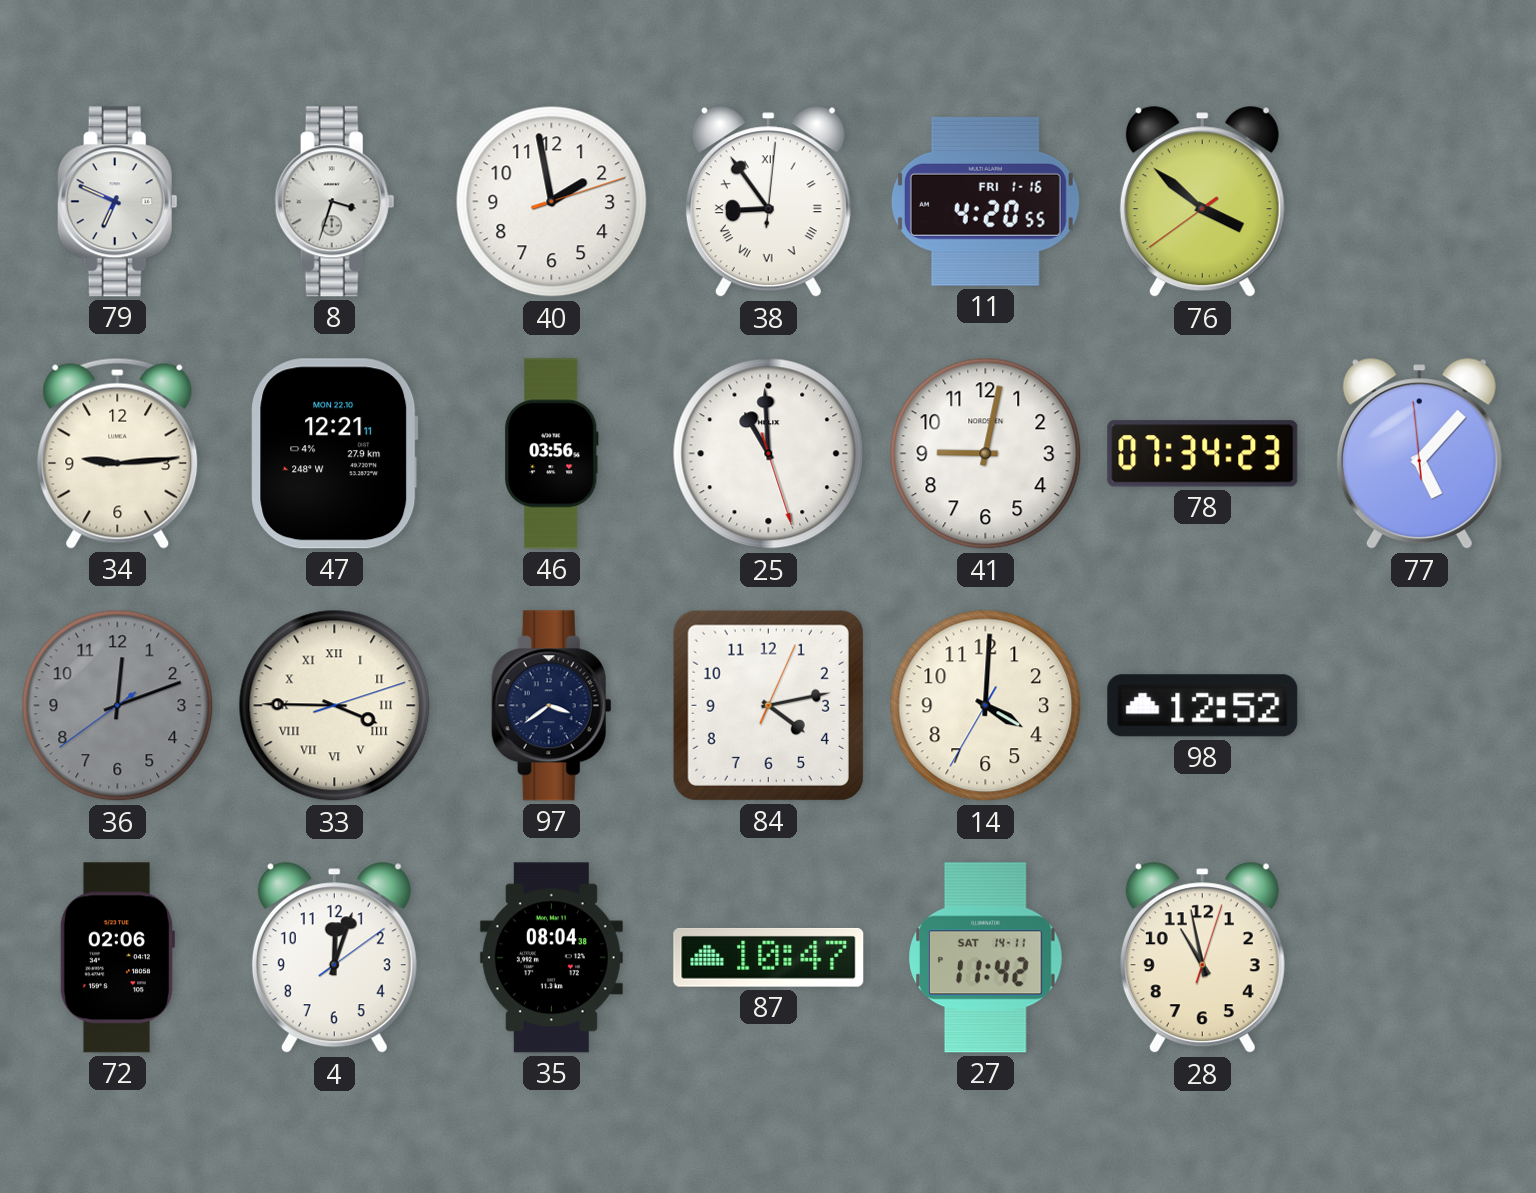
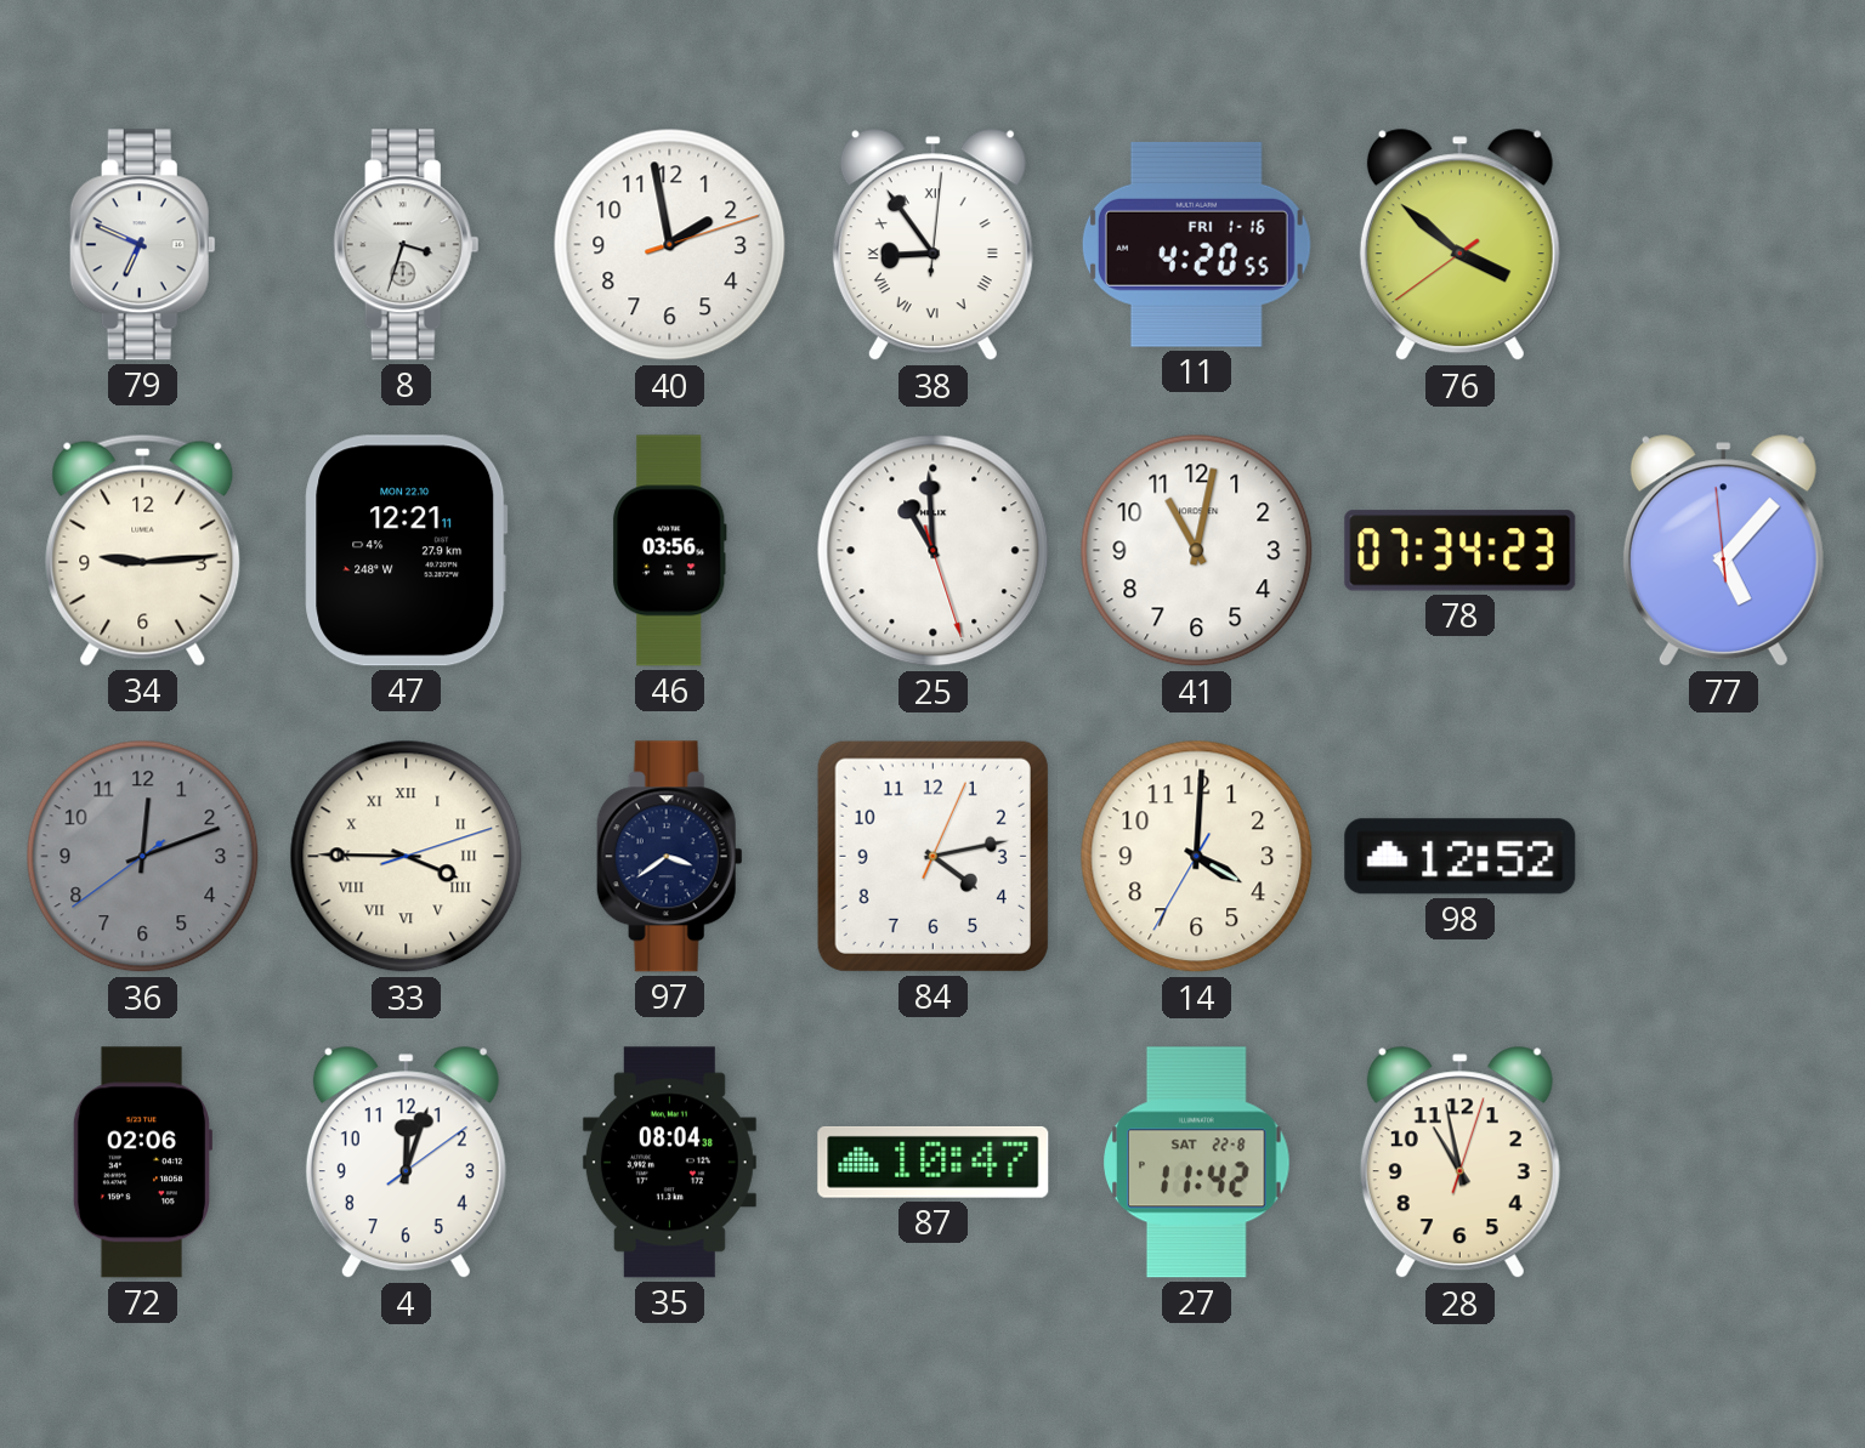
41: 9:02 -> 11:02 (1197, 551)
27 date: SAT 14-11 -> SAT 22-8 (1197, 1163)
